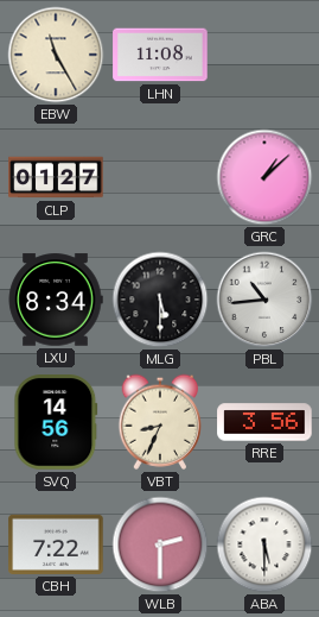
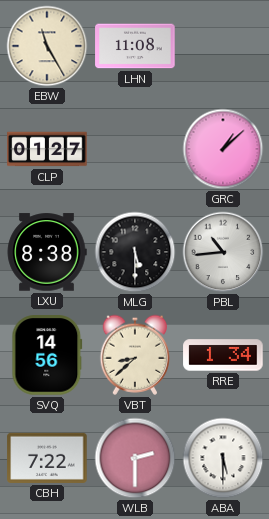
LXU: 8:34 -> 8:38 (47, 252)
VBT: 8:34 -> 8:38 (135, 355)
RRE: 3:56 -> 1:34 (223, 355)
